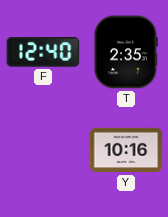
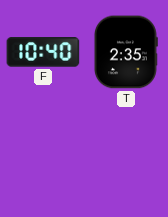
F: 12:40 -> 10:40 (43, 52)
Y: 10:16 -> none (126, 150)
